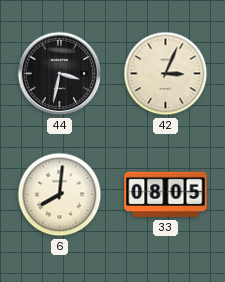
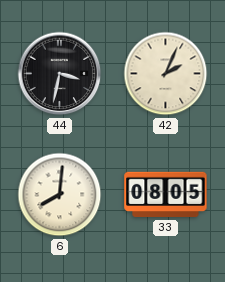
42: 3:04 -> 2:04 (166, 74)
